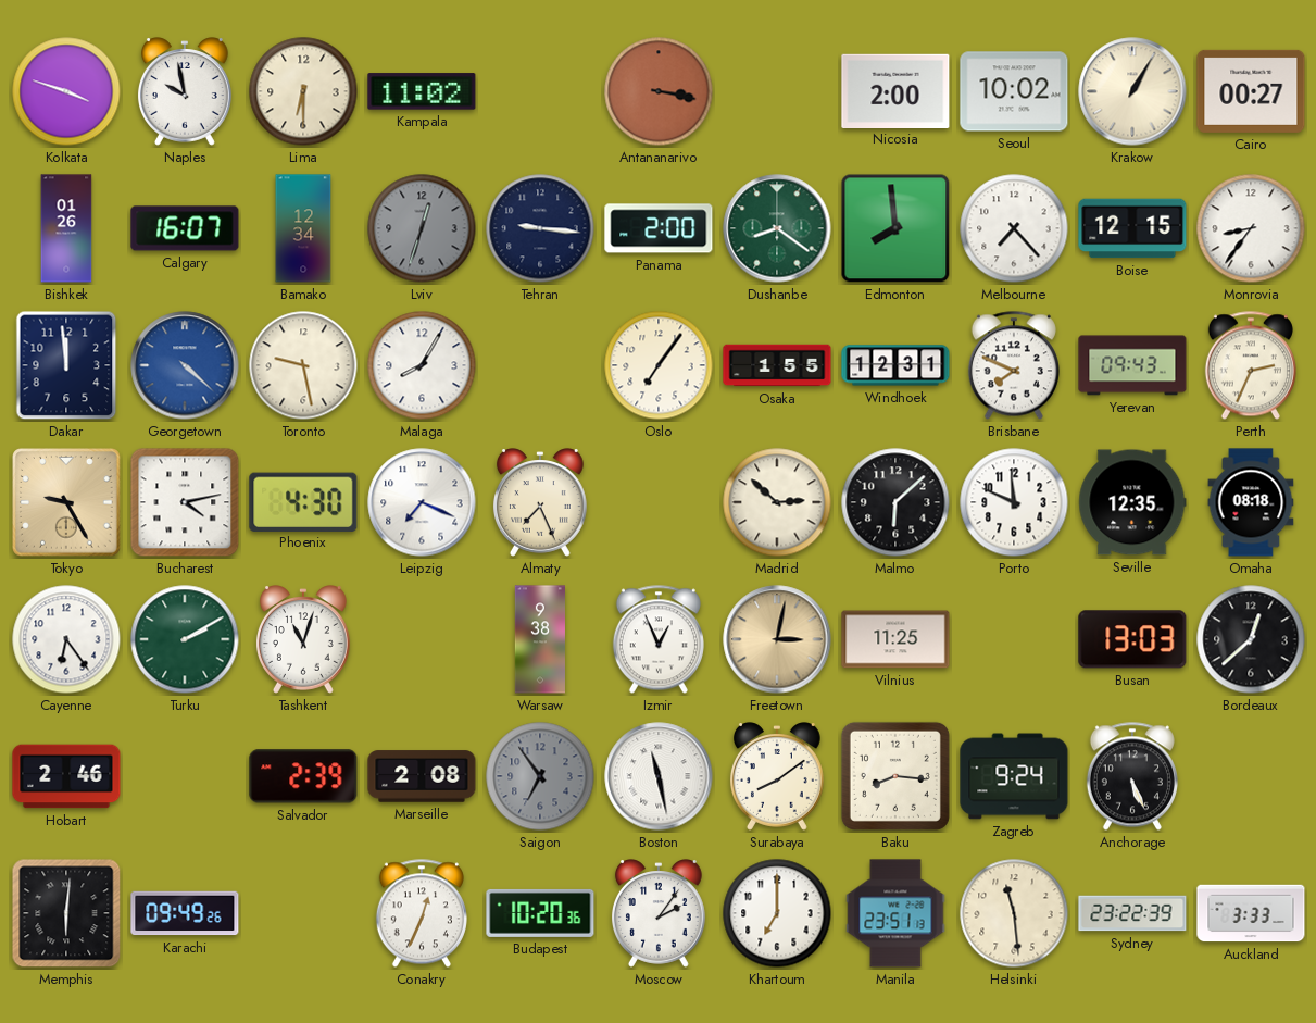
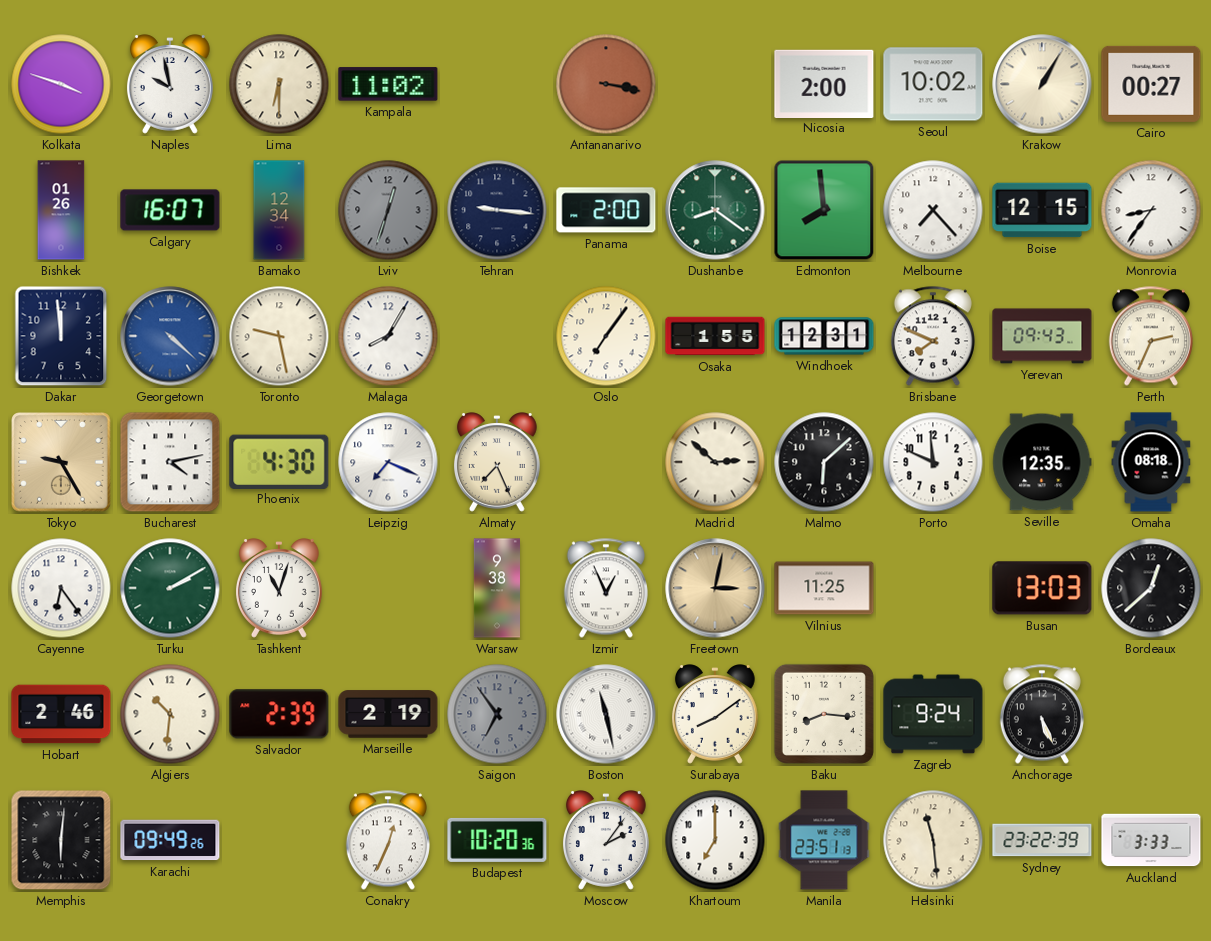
Algiers: none -> 10:31 (170, 714)
Marseille: 2:08 -> 2:19 (388, 714)
